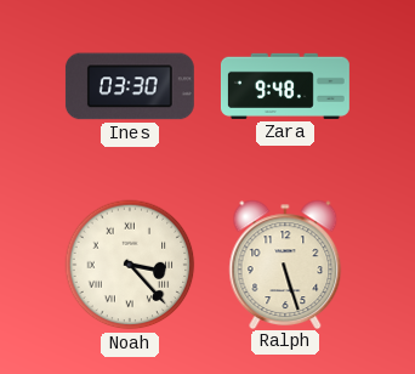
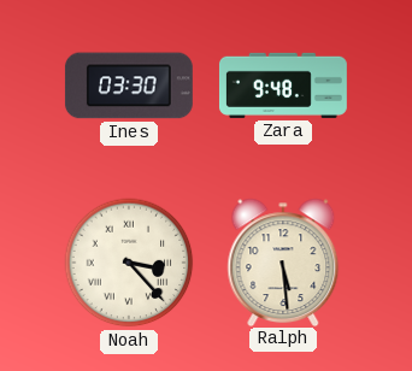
Ralph: 5:27 -> 5:29 (283, 261)
